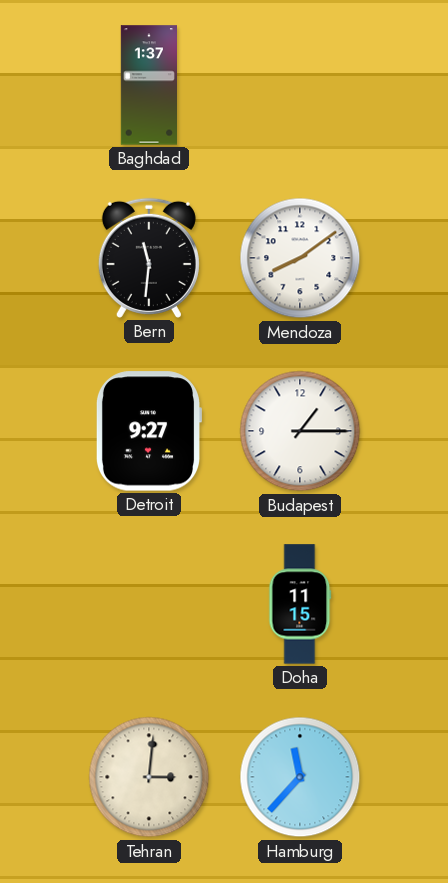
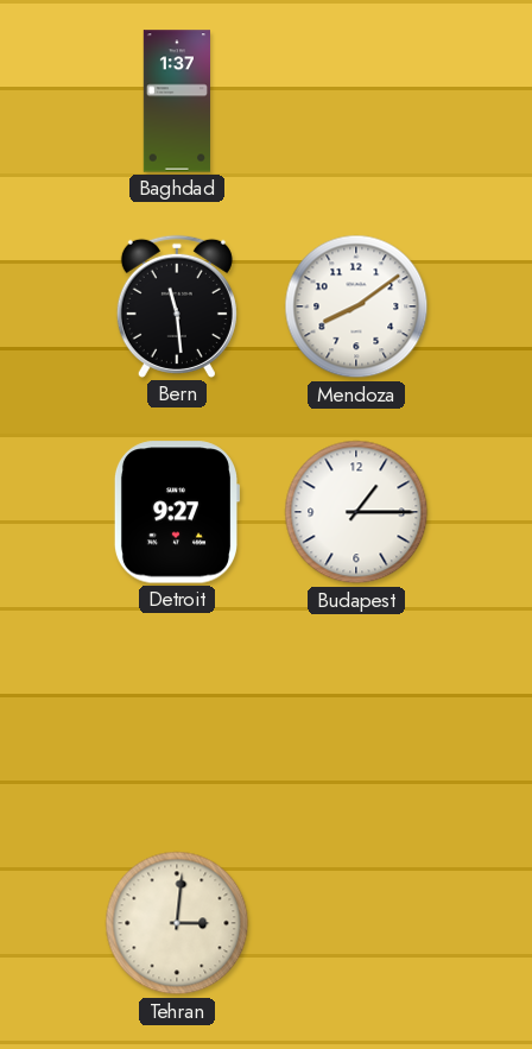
Bern: 11:31 -> 11:29 (177, 307)
Doha: 11:15 -> none (300, 604)
Hamburg: 11:37 -> none (300, 777)
